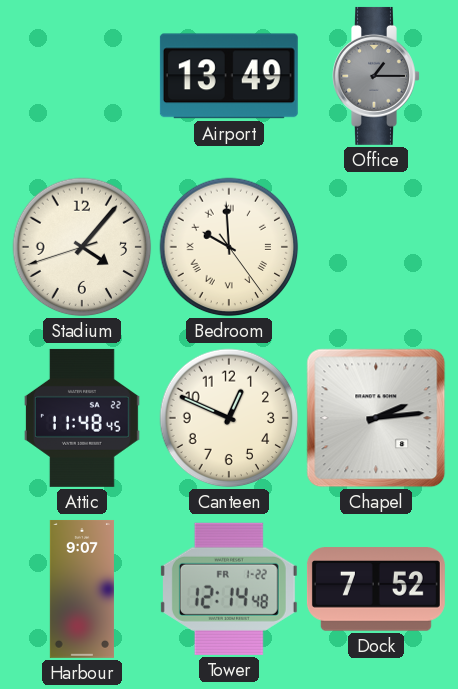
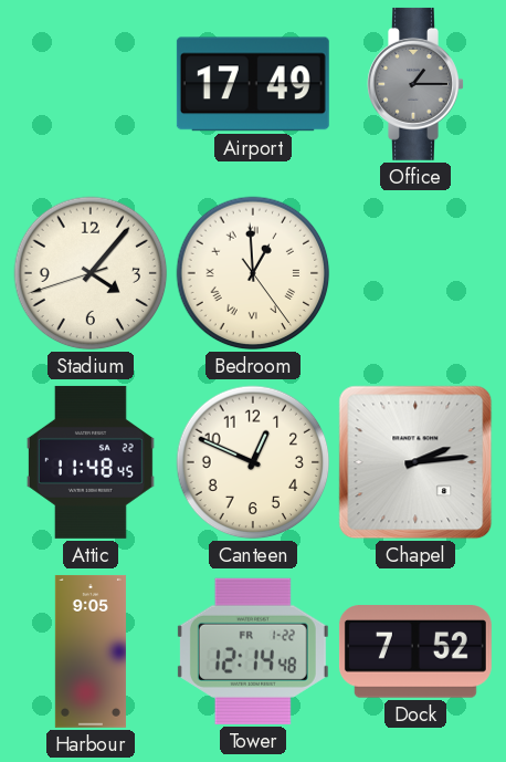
Airport: 13:49 -> 17:49 (253, 84)
Bedroom: 9:59 -> 12:59 (253, 273)
Harbour: 9:07 -> 9:05 (91, 651)
